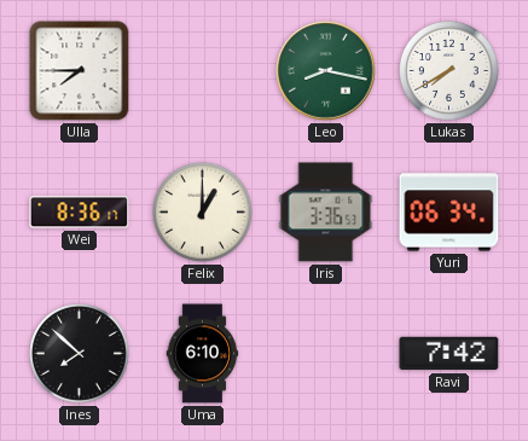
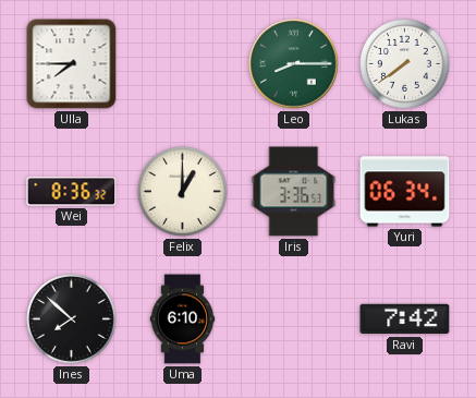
Leo: 8:17 -> 8:15 (294, 64)
Lukas: 7:40 -> 7:39 (405, 64)
Wei: 8:36:17 -> 8:36:32 (72, 192)
